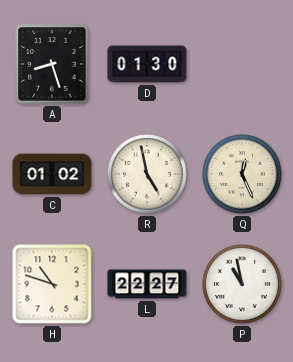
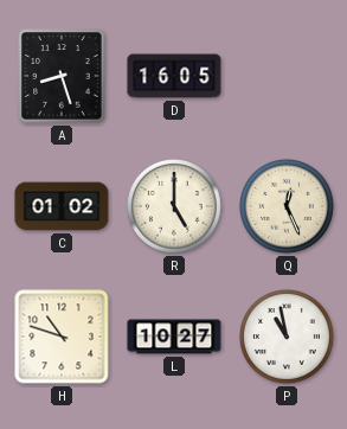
D: 01:30 -> 16:05 (174, 76)
R: 4:58 -> 5:00 (175, 207)
L: 22:27 -> 10:27 (174, 337)
